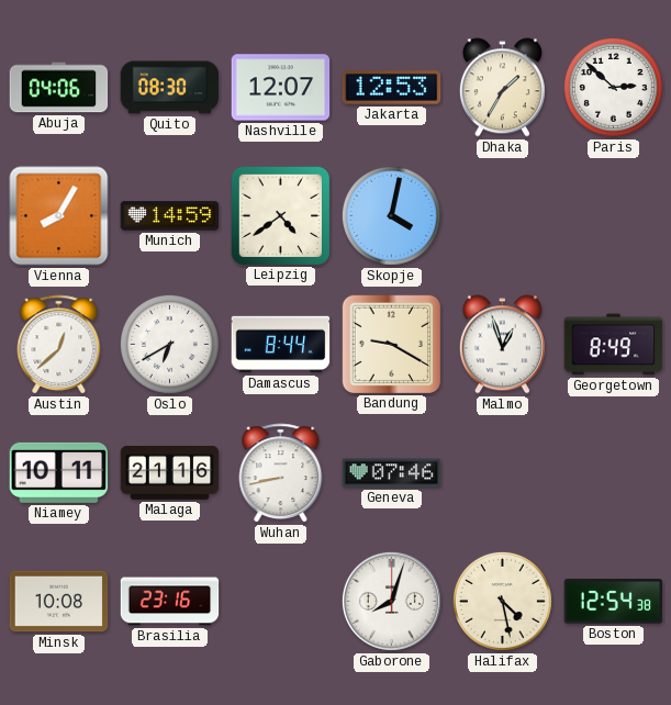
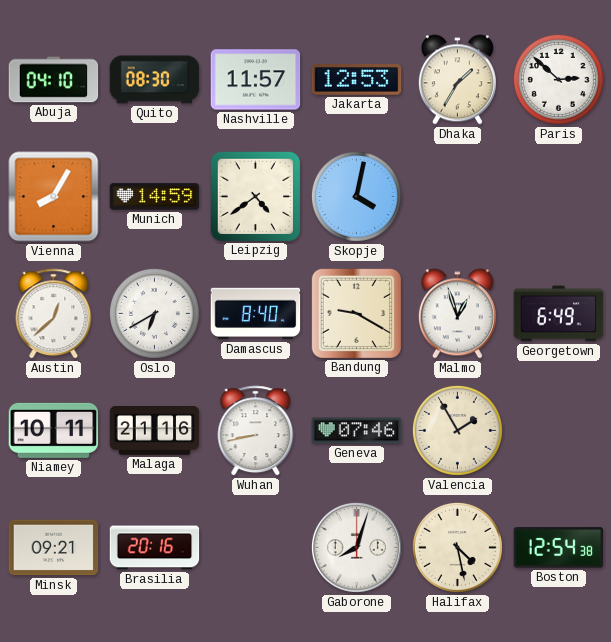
Abuja: 04:06 -> 04:10 (54, 80)
Nashville: 12:07 -> 11:57 (256, 80)
Damascus: 8:44 -> 8:40 (256, 314)
Georgetown: 8:49 -> 6:49 (559, 314)
Valencia: none -> 1:55 (457, 430)
Minsk: 10:08 -> 09:21 (54, 548)
Brasilia: 23:16 -> 20:16 (155, 548)
